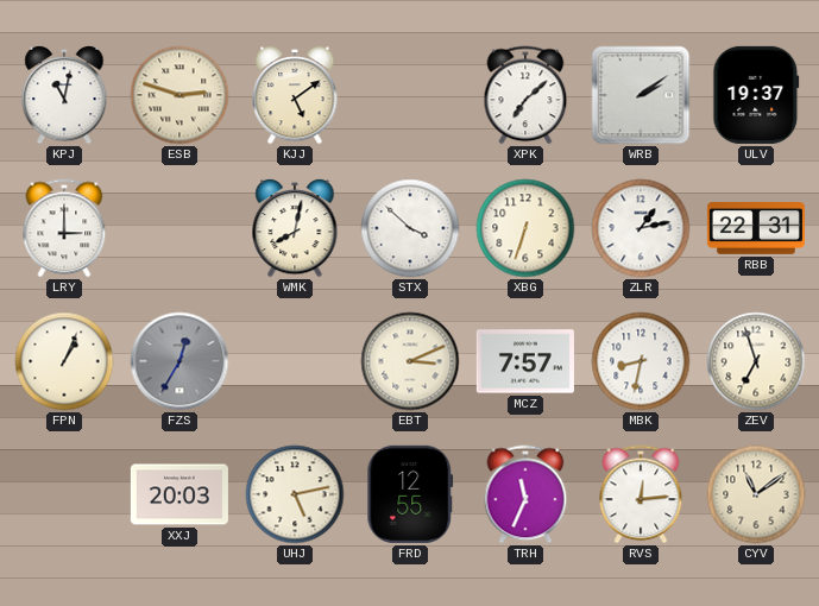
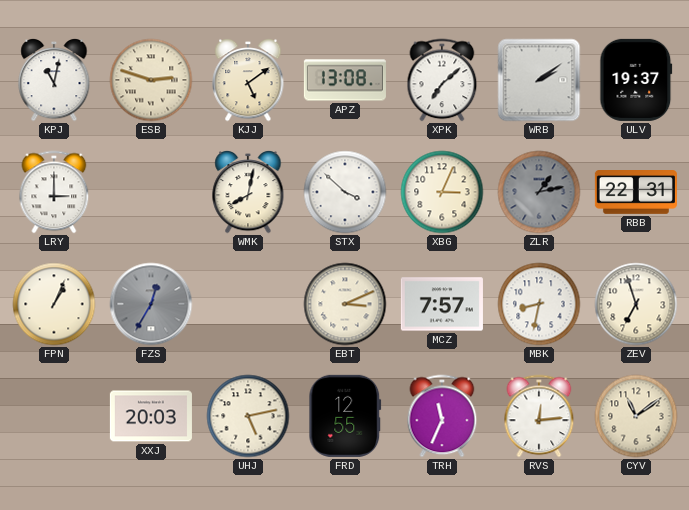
APZ: none -> 13:08 (345, 80)
XBG: 6:33 -> 3:04 (442, 192)
ZLR dial: white -> grey (539, 192)
